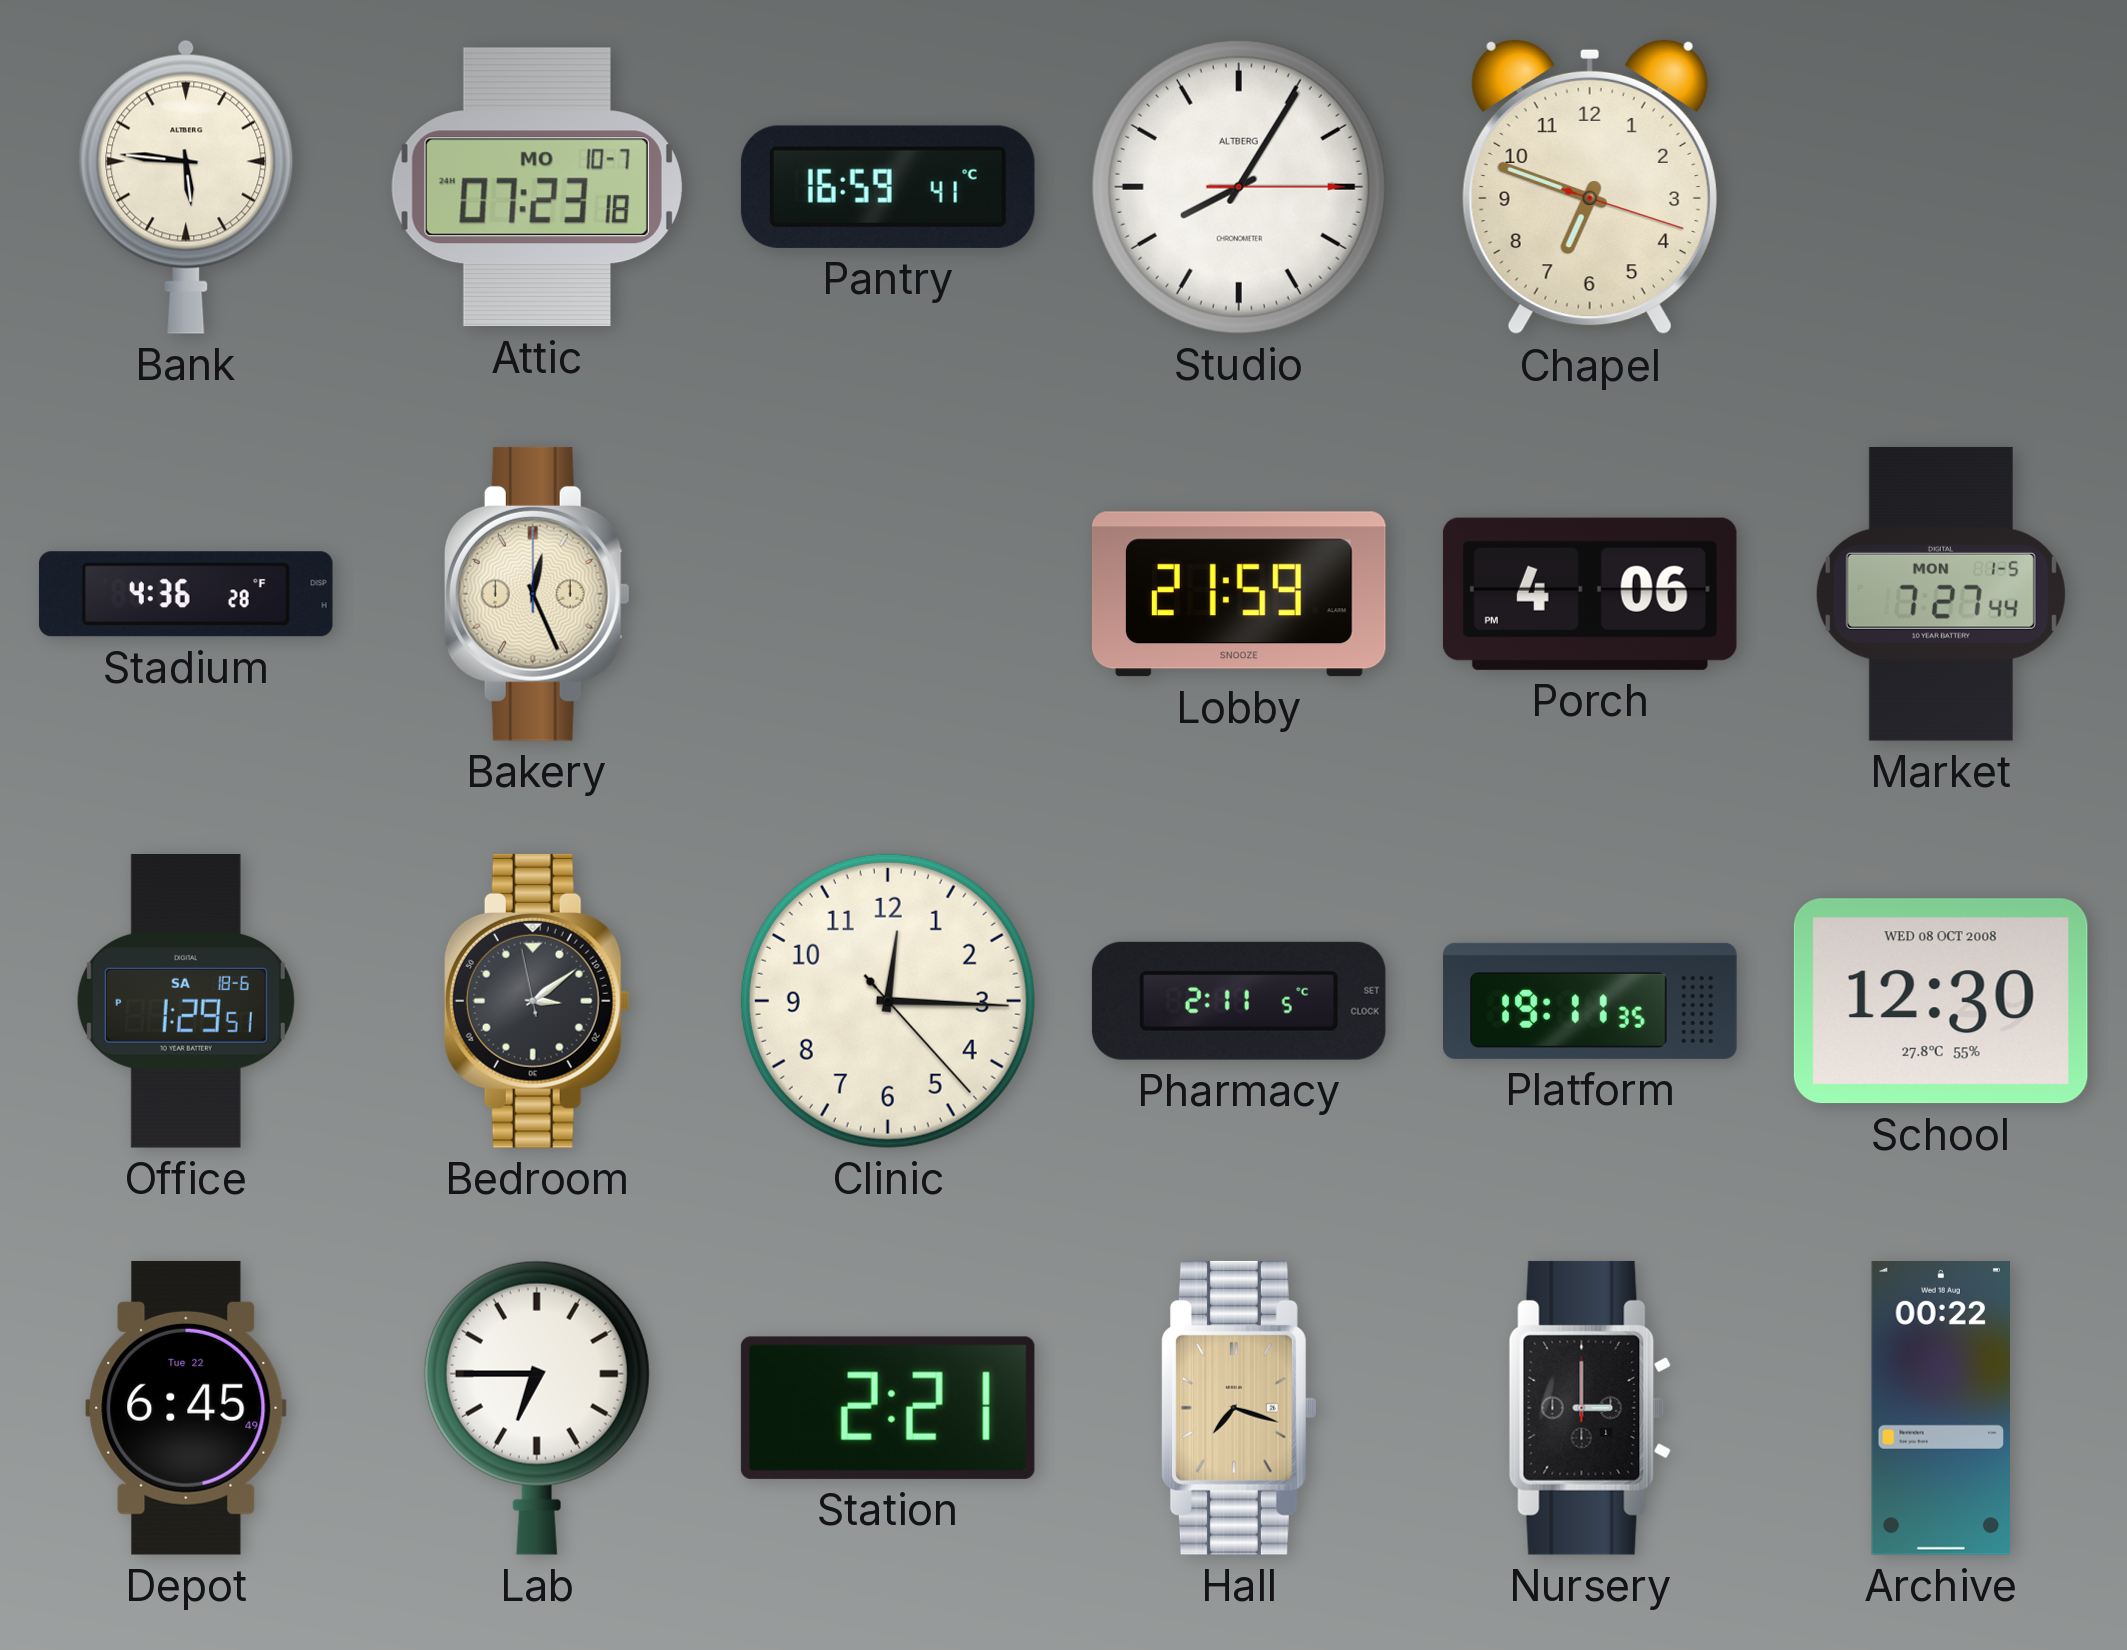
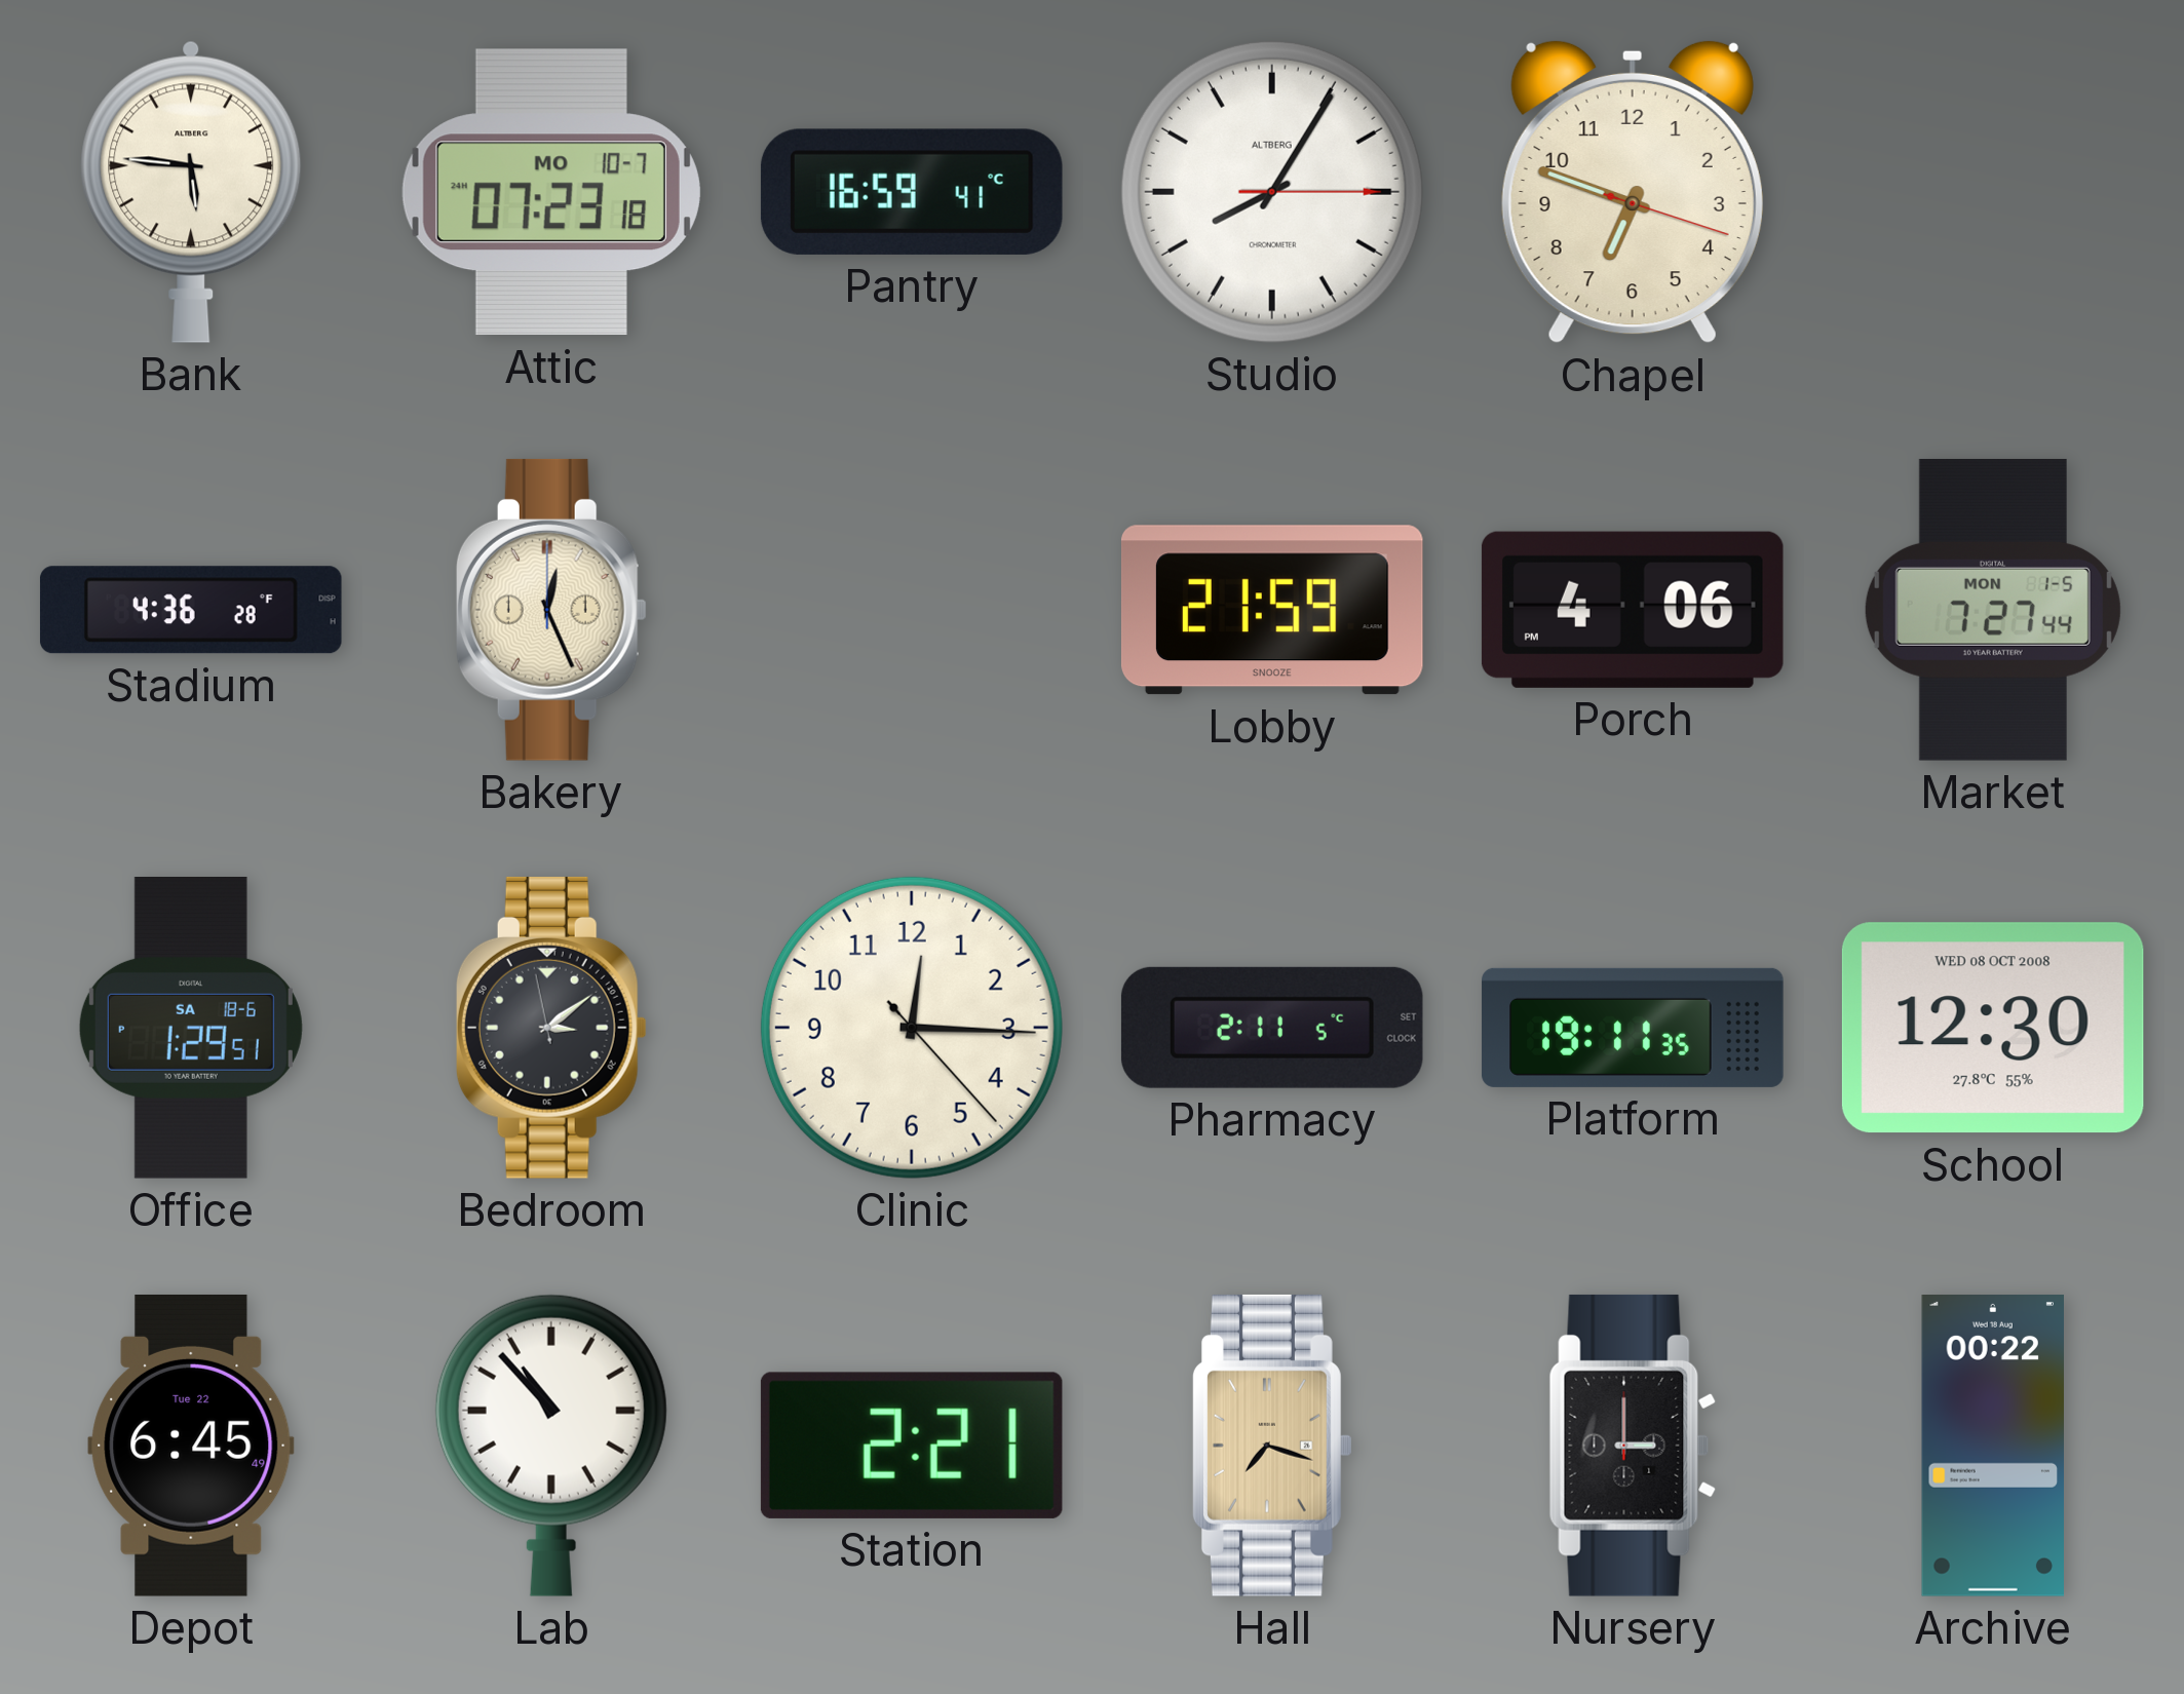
Lab: 6:45 -> 10:53 (551, 1446)
